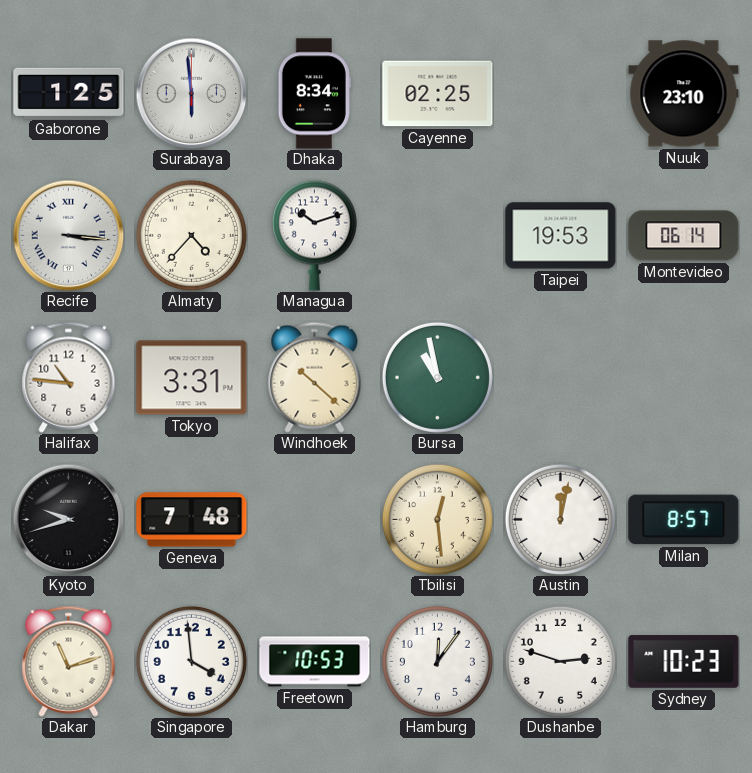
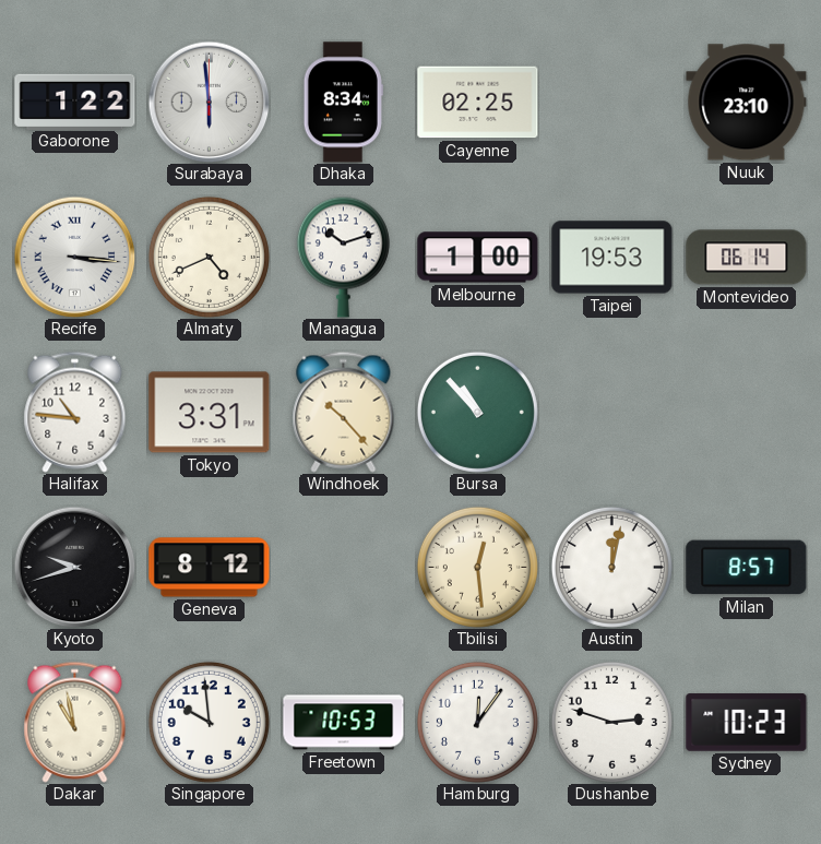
Gaborone: 1:25 -> 1:22 (75, 102)
Almaty: 4:37 -> 4:41 (209, 257)
Melbourne: none -> 1:00 (478, 258)
Windhoek: 10:22 -> 10:23 (344, 412)
Bursa: 10:58 -> 10:53 (477, 412)
Geneva: 7:48 -> 8:12 (210, 568)
Dakar: 11:12 -> 10:58 (75, 722)
Singapore: 3:59 -> 9:59 (209, 722)
